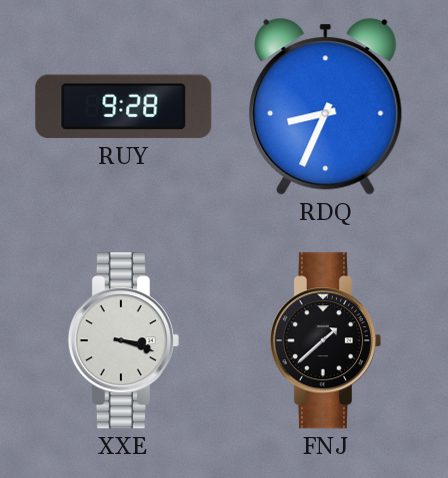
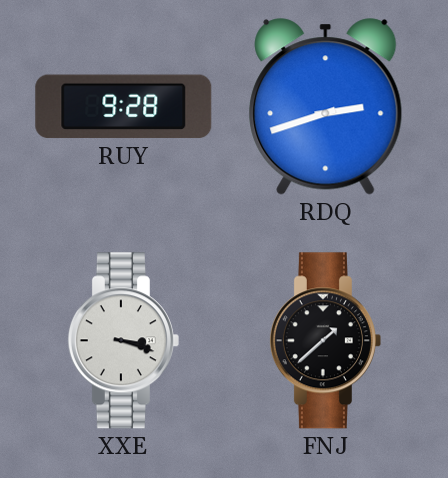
RDQ: 8:34 -> 2:42 (326, 107)
